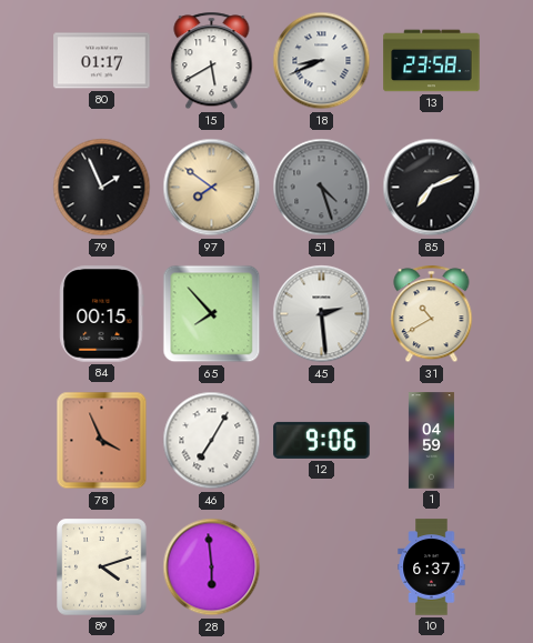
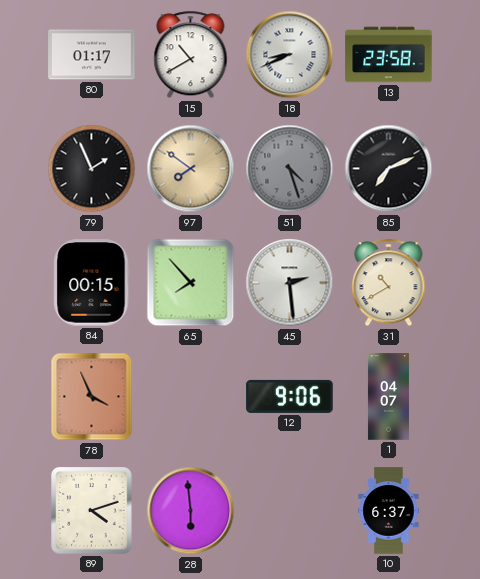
15: 5:40 -> 10:40 (191, 55)
46: 7:05 -> none (212, 441)
1: 04:59 -> 04:07 (388, 397)
